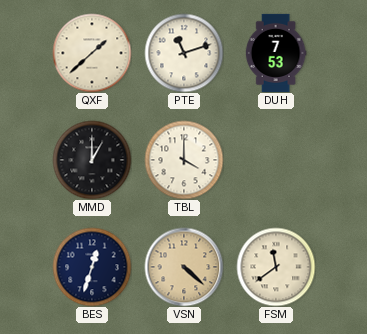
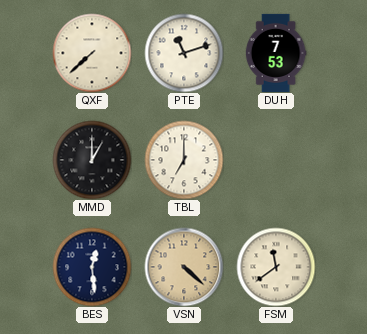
QXF: 1:38 -> 7:38 (92, 53)
TBL: 4:00 -> 7:00 (184, 160)
BES: 12:33 -> 12:29 (92, 267)
